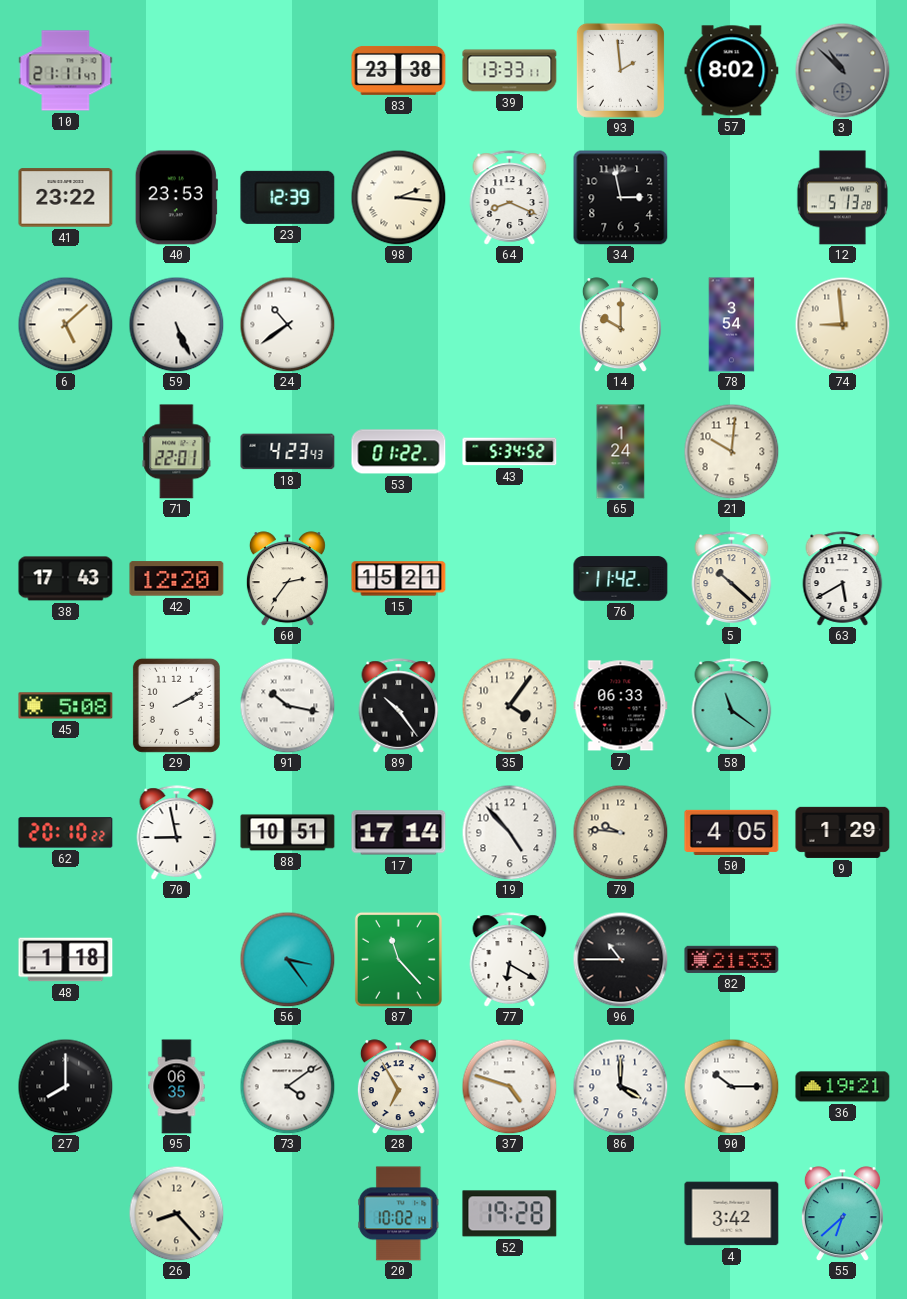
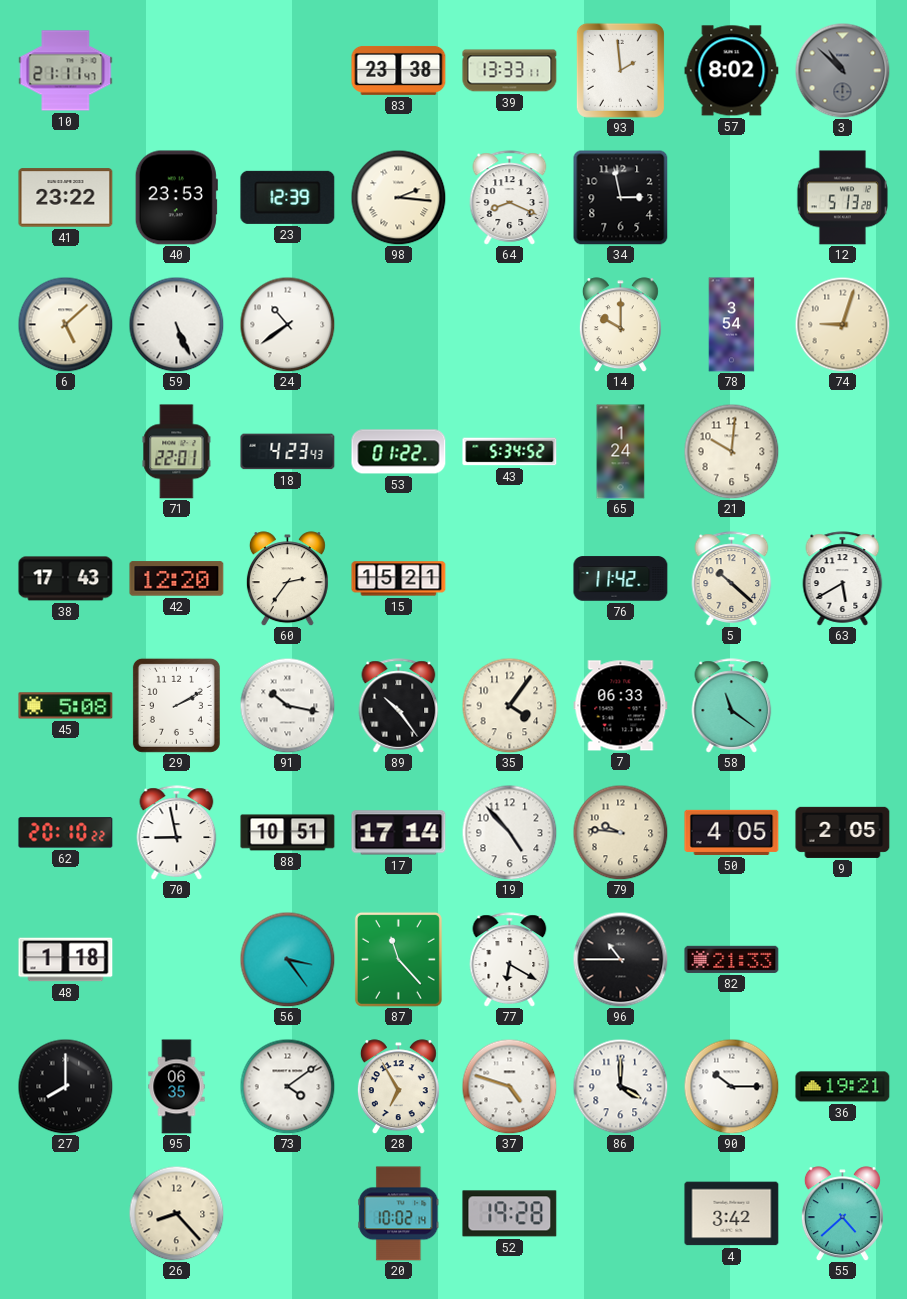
74: 8:59 -> 9:03 (842, 324)
9: 1:29 -> 2:05 (843, 832)
55: 6:38 -> 4:38 (842, 1214)
